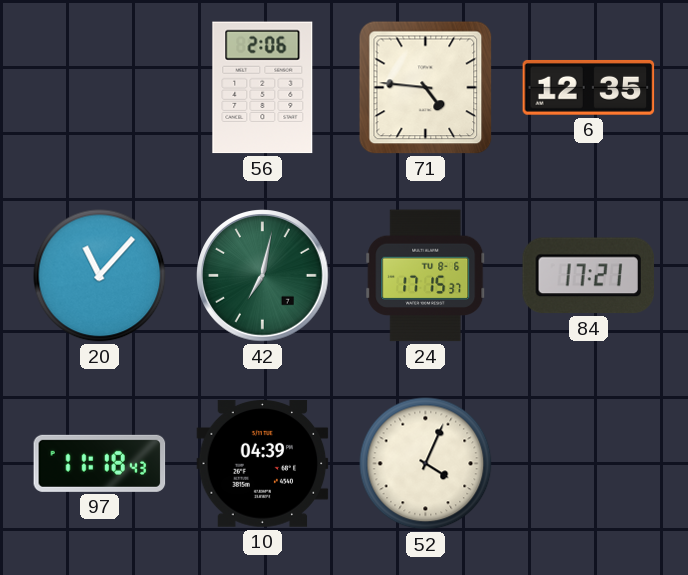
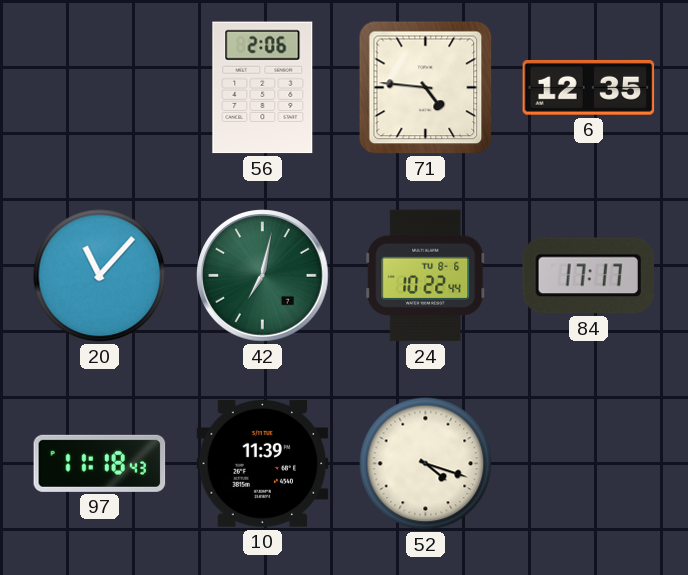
24: 17:15 -> 10:22 (426, 276)
84: 17:21 -> 17:17 (589, 276)
10: 04:39 -> 11:39 (263, 464)
52: 4:04 -> 4:18 (426, 464)
